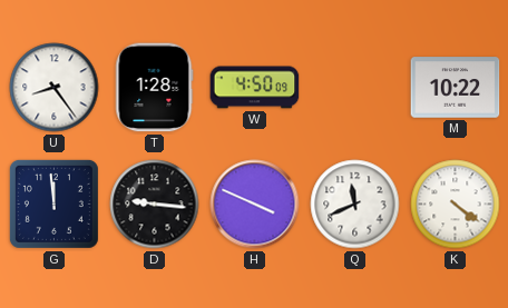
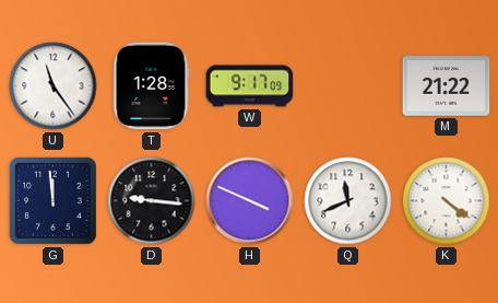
U: 8:24 -> 11:24 (54, 86)
W: 4:50 -> 9:17 (250, 86)
M: 10:22 -> 21:22 (447, 86)
